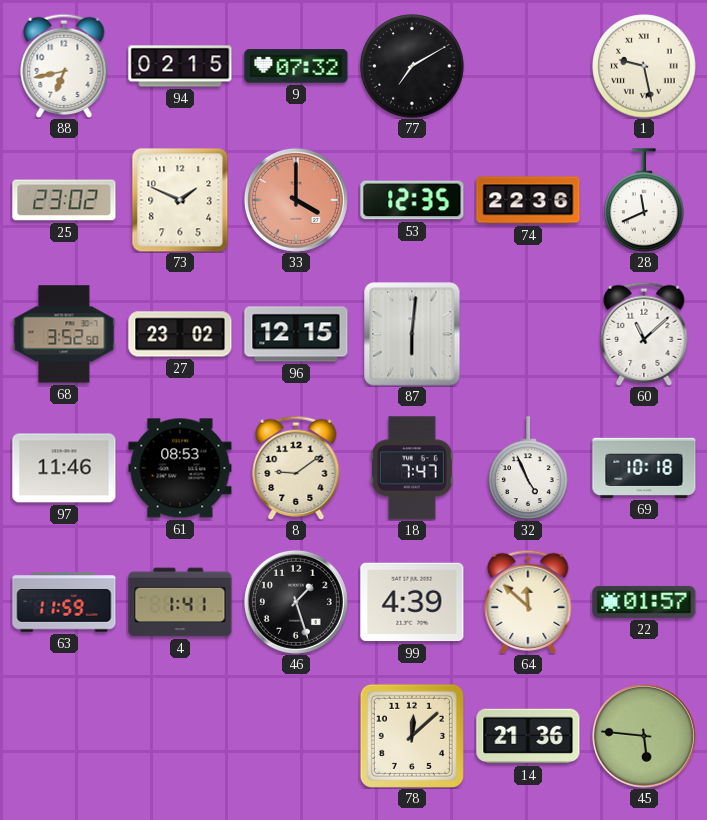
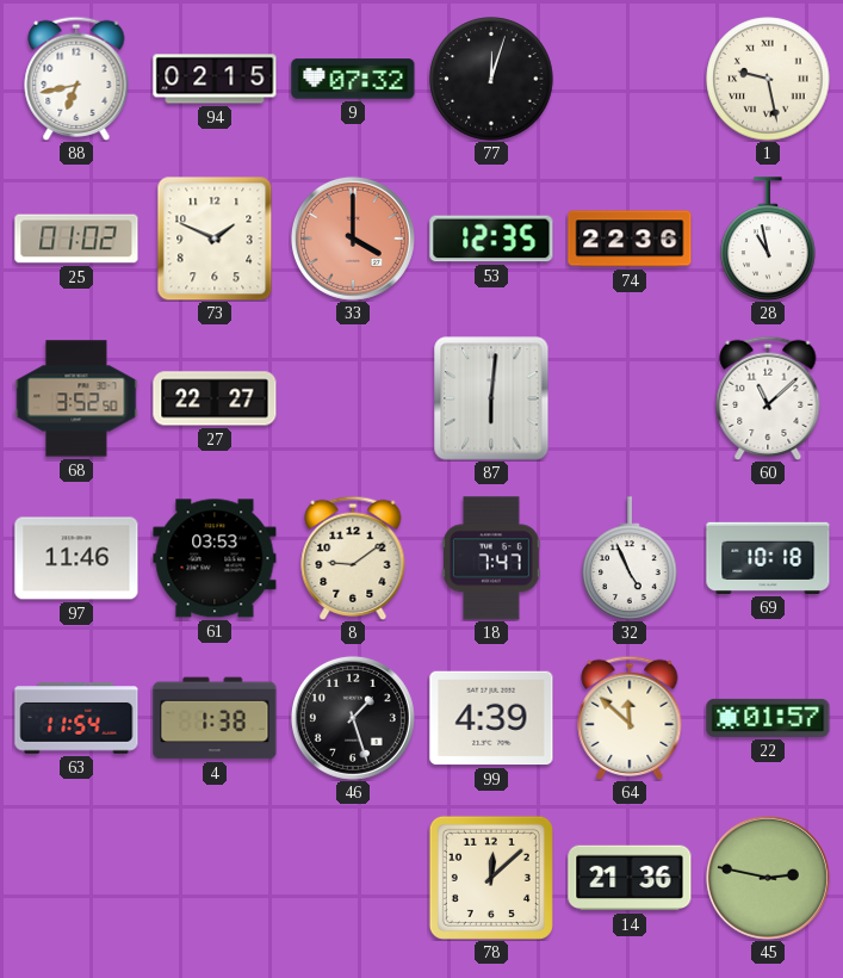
77: 7:10 -> 12:03 (491, 79)
25: 23:02 -> 01:02 (76, 239)
28: 11:41 -> 10:58 (768, 239)
27: 23:02 -> 22:27 (215, 398)
96: 12:15 -> none (296, 334)
61: 08:53 -> 03:53 (215, 558)
63: 11:59 -> 11:54 (76, 718)
4: 1:41 -> 1:38 (215, 718)
45: 5:46 -> 2:47 (768, 878)
